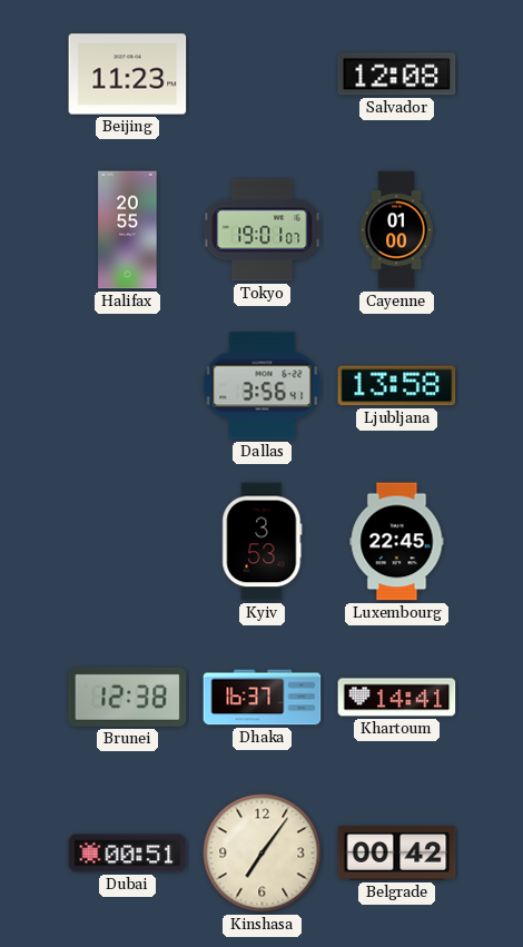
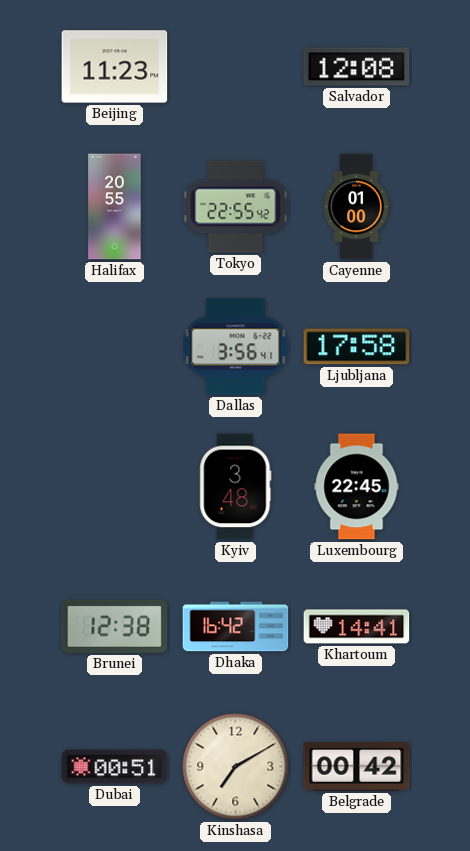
Tokyo: 19:01 -> 22:55 (236, 207)
Ljubljana: 13:58 -> 17:58 (357, 347)
Kyiv: 3:53 -> 3:48 (236, 487)
Dhaka: 16:37 -> 16:42 (236, 627)
Kinshasa: 7:06 -> 7:10 (236, 767)
